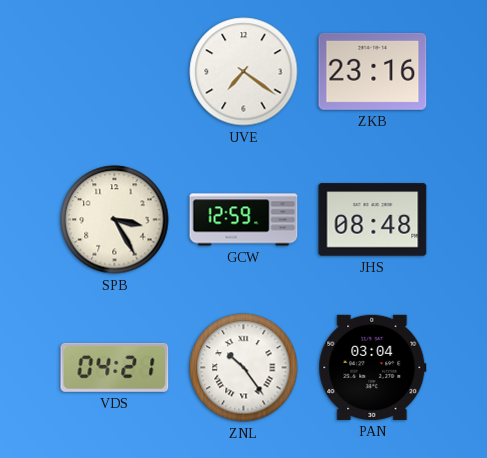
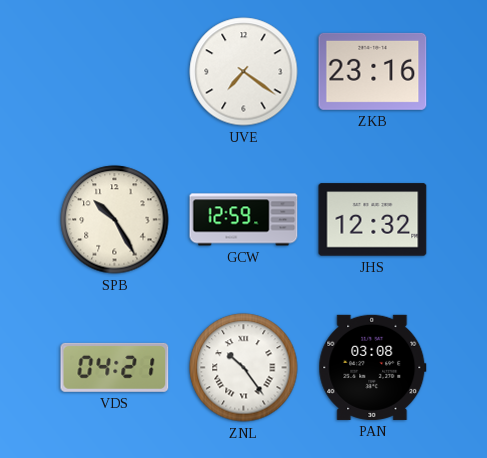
SPB: 3:25 -> 10:25 (115, 220)
JHS: 08:48 -> 12:32 (373, 220)
PAN: 03:04 -> 03:08 (373, 367)
